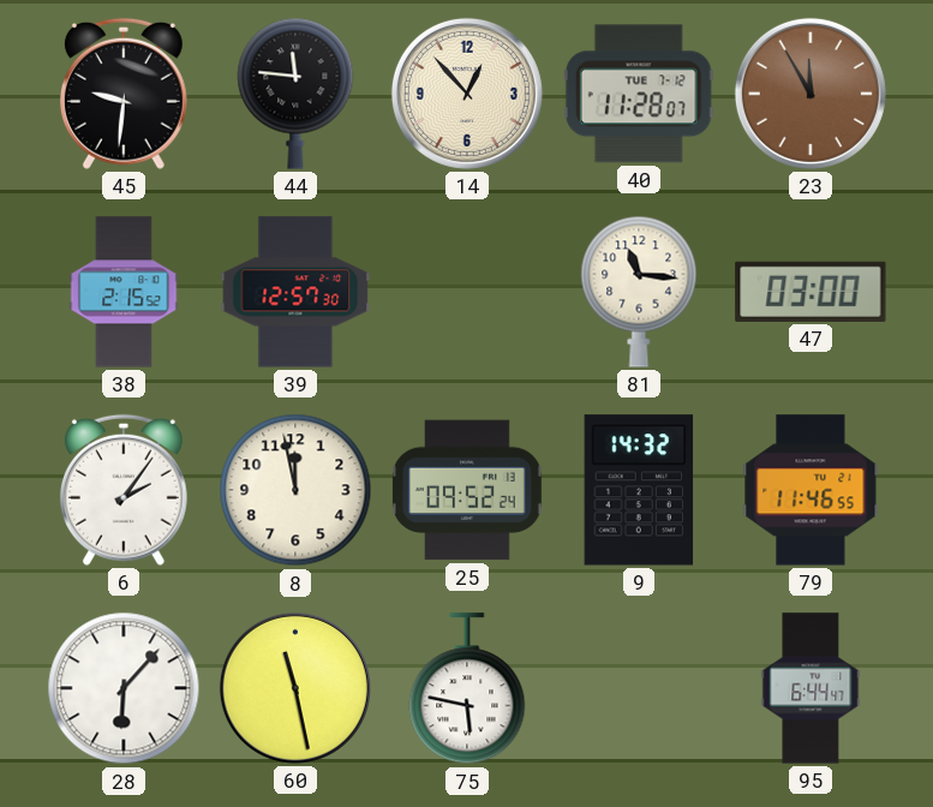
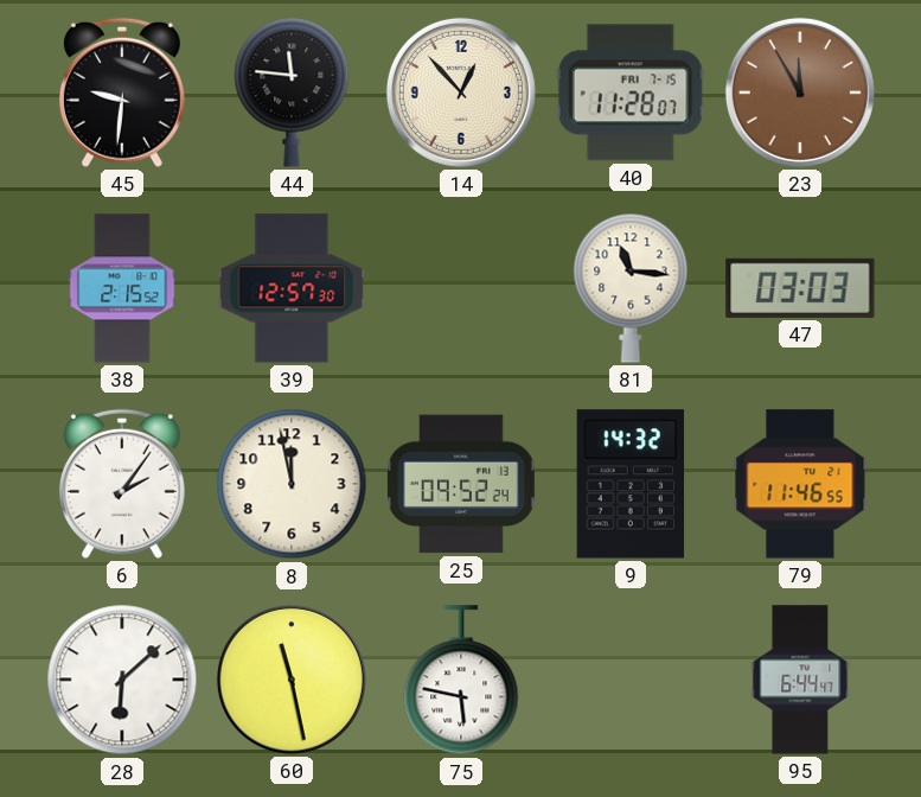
40 date: TUE 7-12 -> FRI 7-15 (631, 93)
47: 03:00 -> 03:03 (800, 288)
28: 6:07 -> 6:08 (122, 680)
